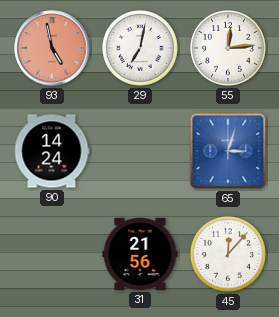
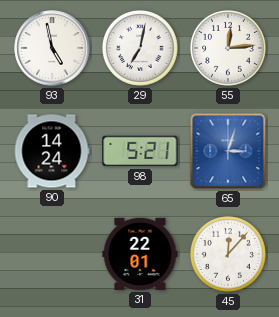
93 dial: salmon -> white (52, 48)
98: none -> 5:21 (140, 151)
31: 21:56 -> 22:01 (140, 254)
